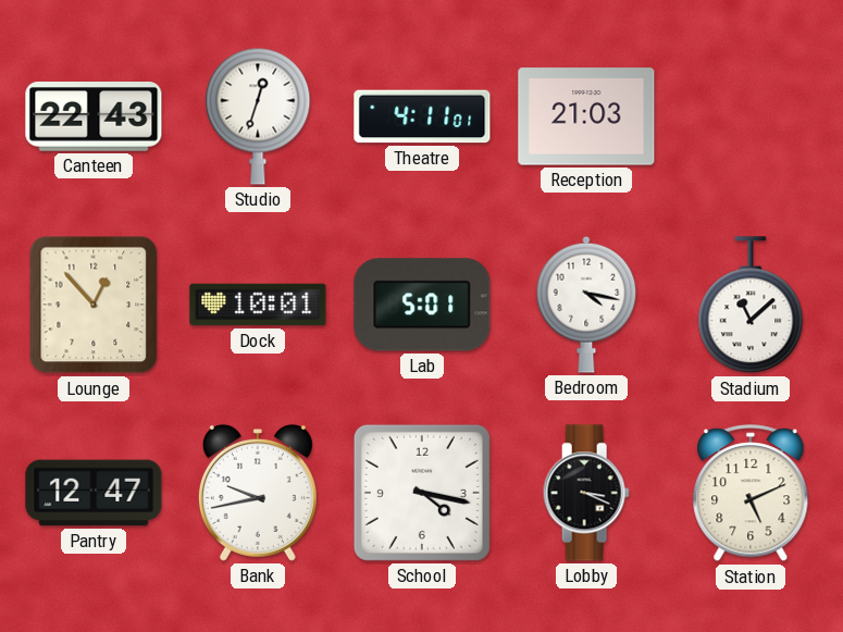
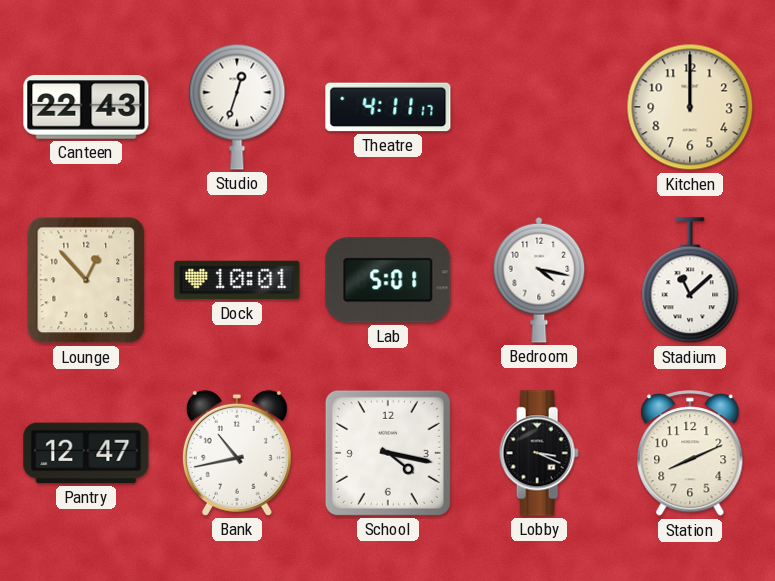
Theatre: 4:11:01 -> 4:11:17 (388, 107)
Reception: 21:03 -> none (586, 116)
Kitchen: none -> 12:00 (690, 107)
Bank: 9:43 -> 10:43 (237, 453)
Station: 5:11 -> 8:11 (690, 454)
